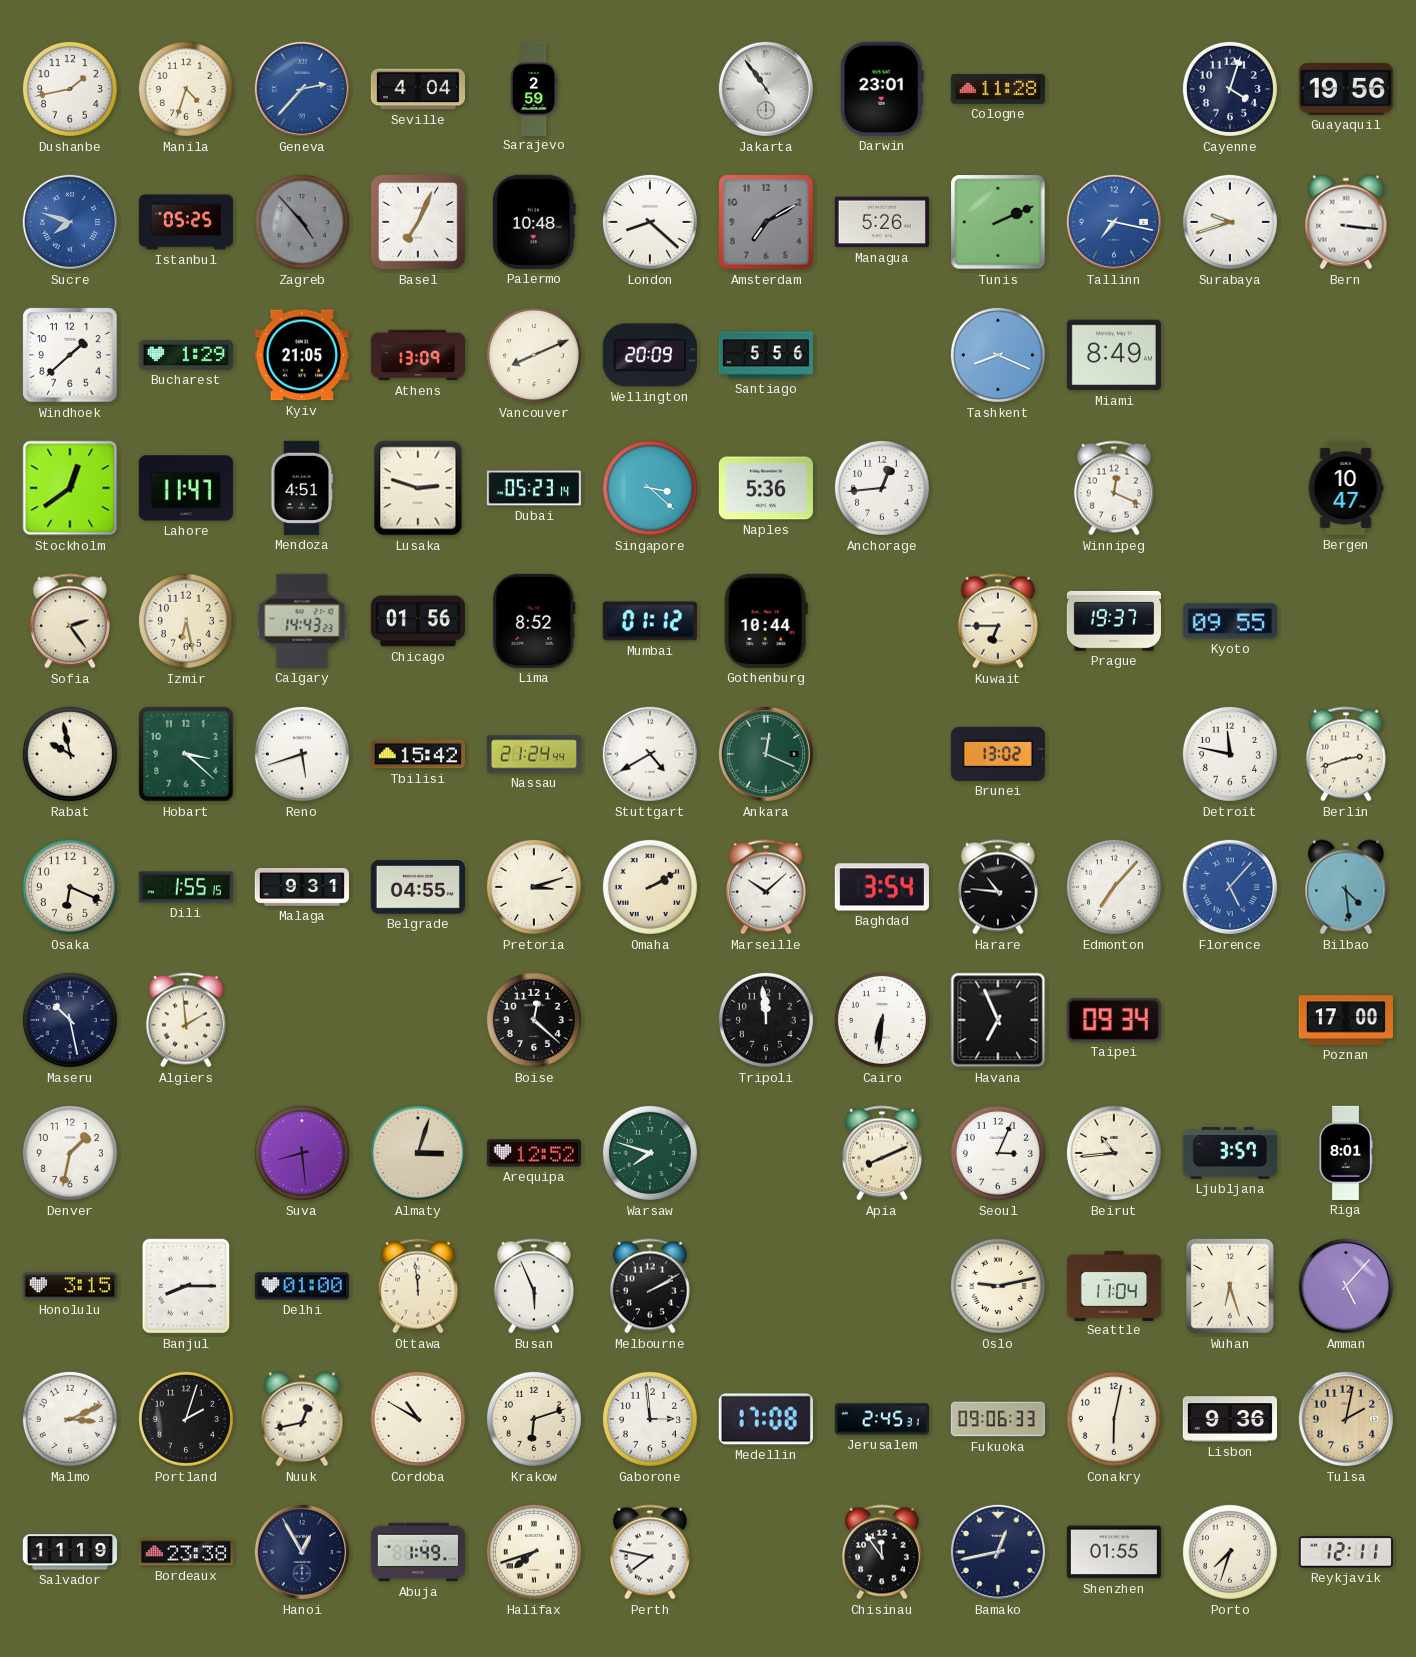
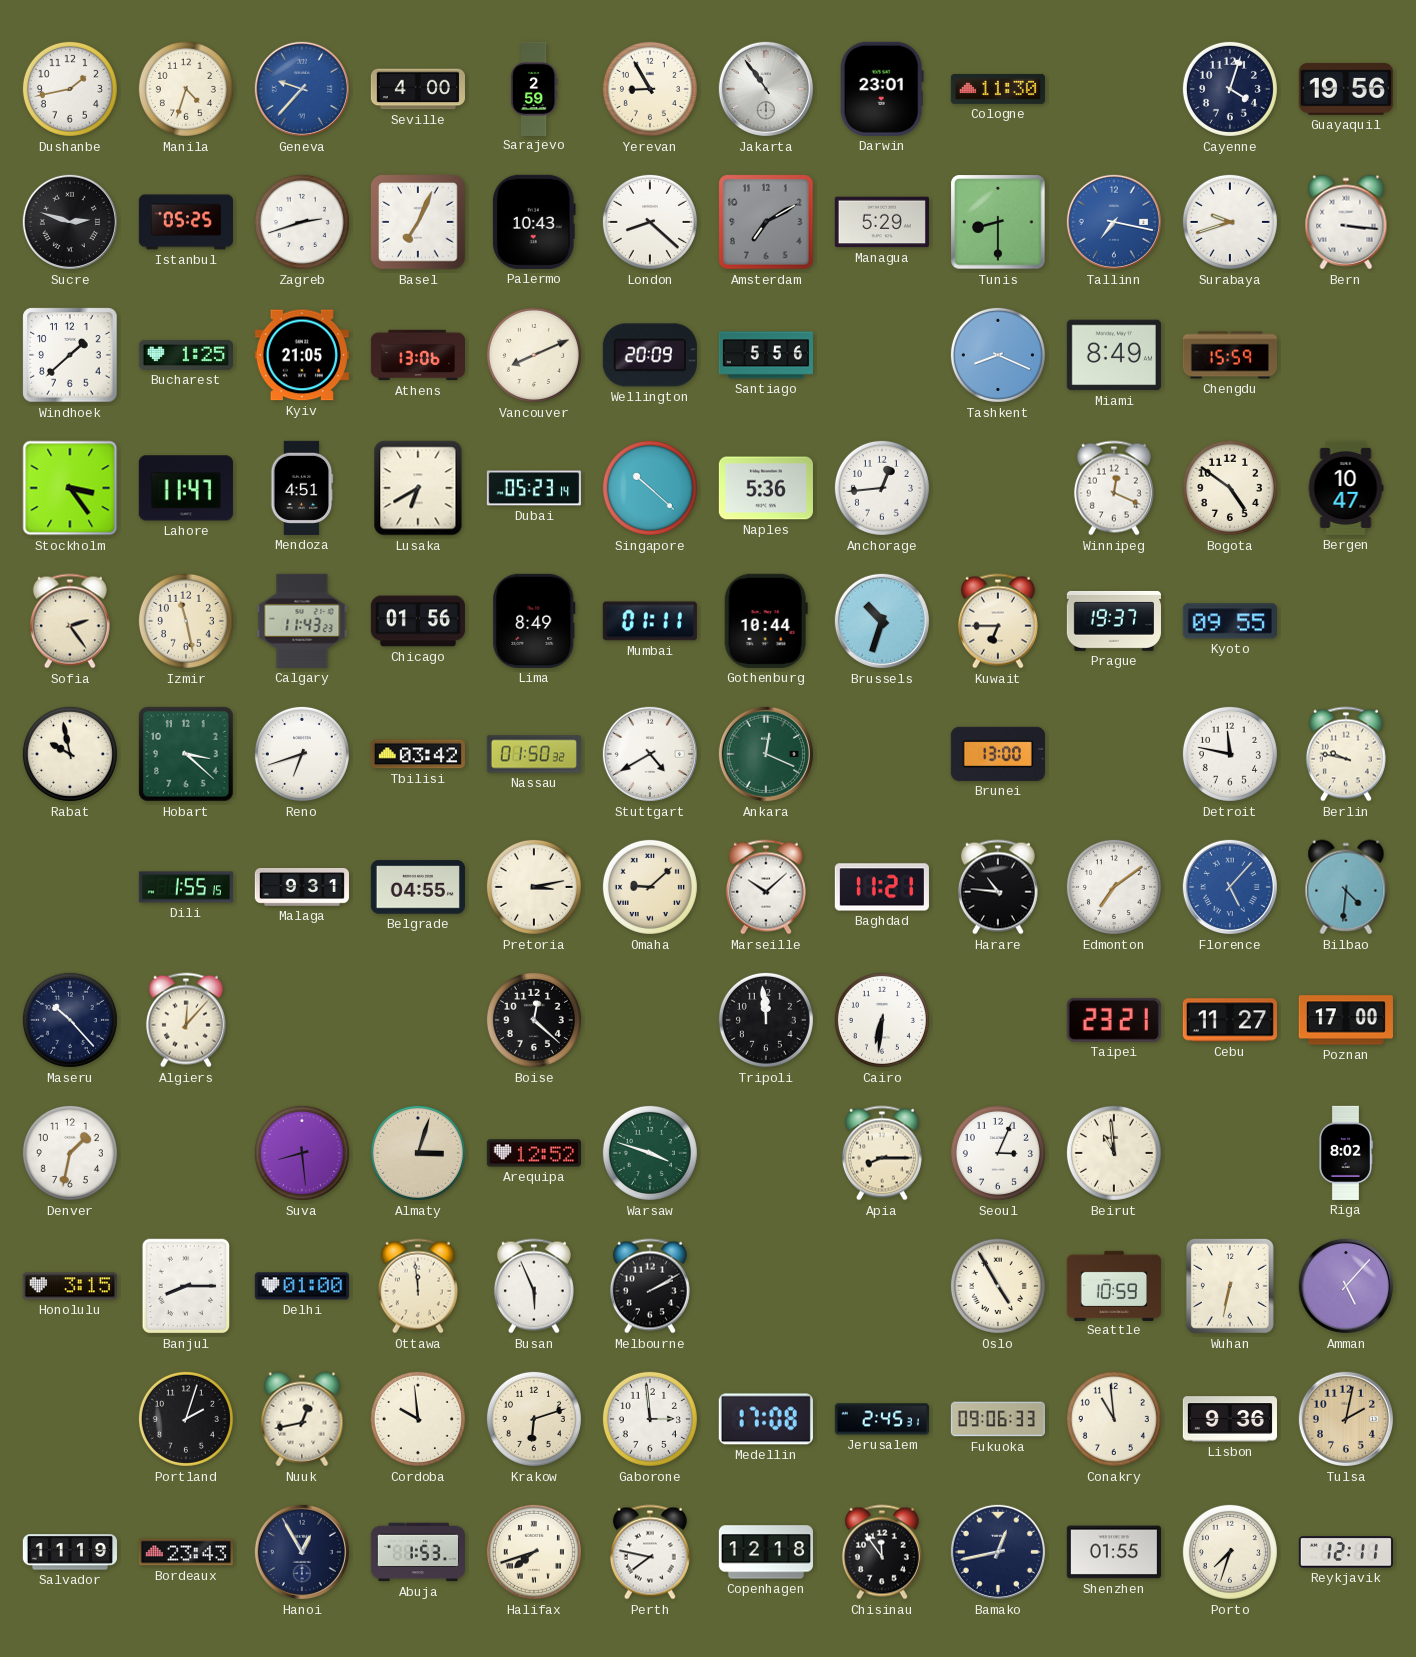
Geneva: 2:37 -> 9:37 (302, 89)
Seville: 4:04 -> 4:00 (418, 89)
Yerevan: none -> 8:55 (650, 89)
Cologne: 11:28 -> 11:30 (998, 89)
Sucre: 7:48 -> 2:48 (70, 222)
Sucre dial: blue -> black (70, 222)
Zagreb: 4:53 -> 2:42 (302, 222)
Zagreb dial: grey -> white (302, 222)
Palermo: 10:48 -> 10:43 (534, 222)
Managua: 5:26 -> 5:29 (882, 222)
Tunis: 2:11 -> 8:30 (998, 222)
Bucharest: 1:29 -> 1:25 (186, 355)
Athens: 13:09 -> 13:06 (417, 355)
Chengdu: none -> 15:59 (1229, 355)
Stockholm: 12:39 -> 3:24 (70, 488)
Lusaka: 2:48 -> 6:40 (418, 488)
Singapore: 3:22 -> 10:22 (650, 488)
Bogota: none -> 4:51 (1230, 488)
Izmir: 6:28 -> 11:28 (186, 621)
Calgary: 14:43 -> 11:43 (302, 621)
Lima: 8:52 -> 8:49 (534, 621)
Mumbai: 01:12 -> 01:11 (650, 621)
Brussels: none -> 10:33 (882, 621)
Reno: 5:42 -> 6:42 (302, 754)
Tbilisi: 15:42 -> 03:42 (418, 754)
Nassau: 21:24 -> 01:50 (533, 754)
Brunei: 13:02 -> 13:00 (998, 754)
Berlin: 2:42 -> 9:47 (1346, 754)
Osaka: 6:19 -> none (70, 887)
Pretoria: 3:12 -> 3:13 (534, 887)
Omaha: 2:10 -> 9:08 (650, 887)
Baghdad: 3:54 -> 11:21 (882, 887)
Edmonton: 7:07 -> 7:09 (1114, 887)
Bilbao: 4:29 -> 4:31 (1346, 887)
Maseru: 10:28 -> 10:23 (70, 1020)
Algiers: 1:59 -> 12:07 (186, 1020)
Havana: 6:56 -> none (998, 1020)
Taipei: 09:34 -> 23:21 (1114, 1020)
Cebu: none -> 11:27 (1230, 1020)
Warsaw: 7:48 -> 3:48 (650, 1153)
Apia: 8:11 -> 8:15 (882, 1153)
Beirut: 10:44 -> 10:59 (1114, 1153)
Ljubljana: 3:57 -> none (1230, 1153)
Riga: 8:01 -> 8:02 (1345, 1153)
Oslo: 9:13 -> 4:55 (998, 1286)
Seattle: 11:04 -> 10:59 (1114, 1285)
Wuhan: 6:27 -> 6:32 (1230, 1286)
Malmo: 3:11 -> none (70, 1419)
Cordoba: 10:50 -> 9:59 (418, 1419)
Conakry: 6:02 -> 10:59 (1114, 1419)
Bordeaux: 23:38 -> 23:43 (186, 1552)
Abuja: 1:49 -> 1:53 (418, 1552)
Copenhagen: none -> 12:18 (766, 1552)
